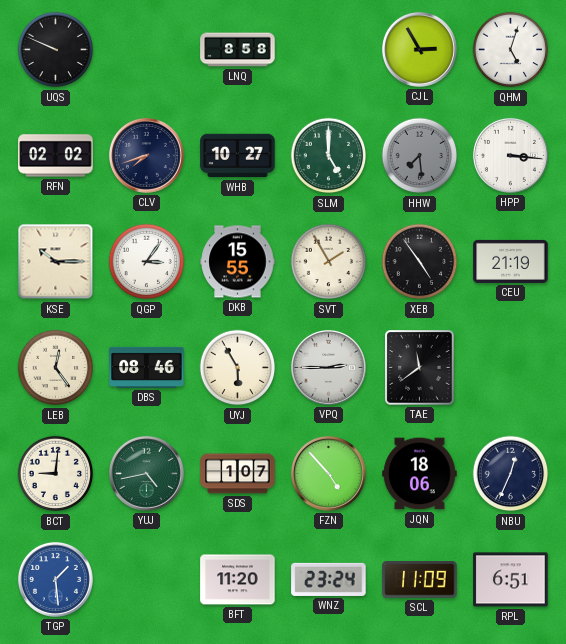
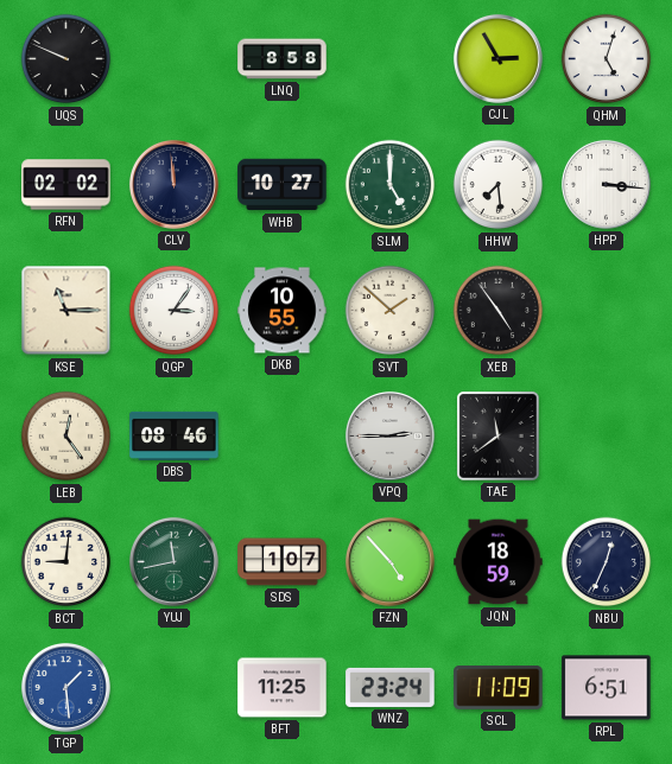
CLV: 7:42 -> 11:59 (173, 184)
HHW dial: grey -> white (499, 185)
KSE: 10:15 -> 11:15 (66, 311)
DKB: 15:55 -> 10:55 (283, 311)
SVT: 1:55 -> 1:52 (391, 311)
CEU: 21:19 -> none (511, 261)
UYJ: 5:55 -> none (238, 368)
YUJ: 4:43 -> 11:43 (173, 561)
JQN: 18:06 -> 18:59 (499, 562)
BFT: 11:20 -> 11:25 (283, 688)
